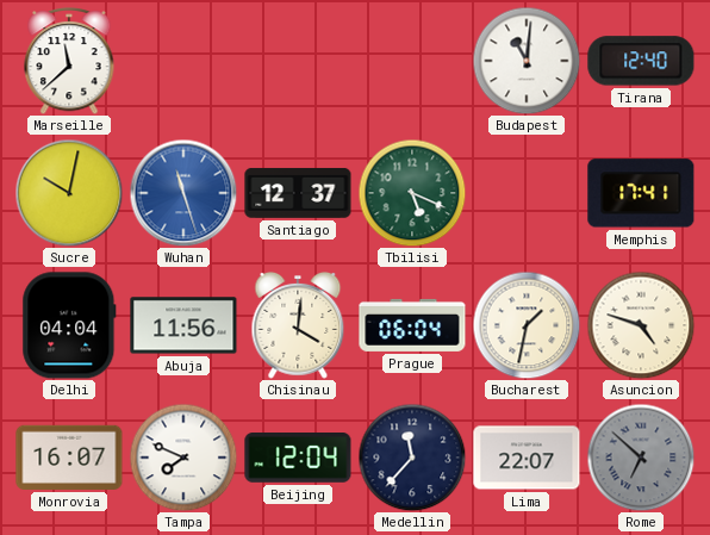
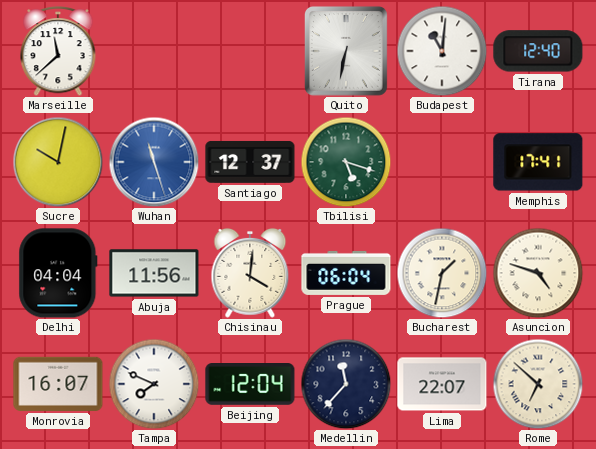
Quito: none -> 6:32 (346, 51)
Tbilisi: 5:19 -> 5:18 (346, 162)
Rome dial: grey -> cream (538, 384)
